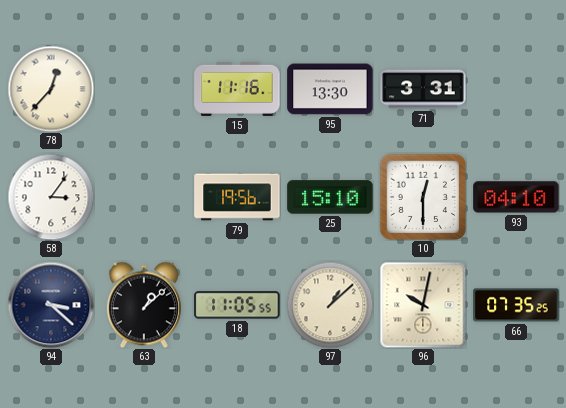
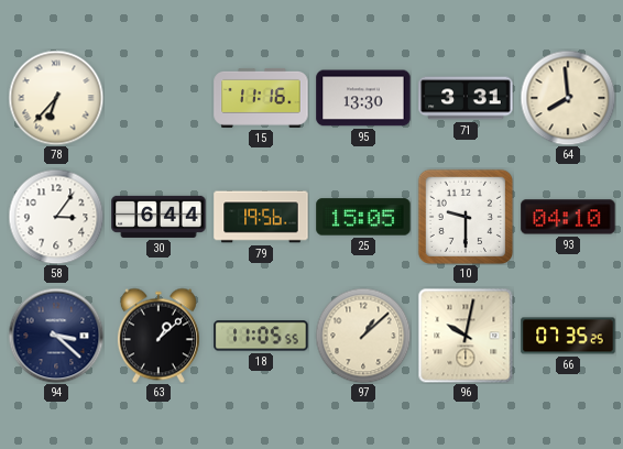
78: 12:37 -> 6:37 (56, 98)
64: none -> 7:59 (568, 98)
30: none -> 6:44 (159, 217)
25: 15:10 -> 15:05 (363, 217)
10: 12:30 -> 9:30 (464, 216)
